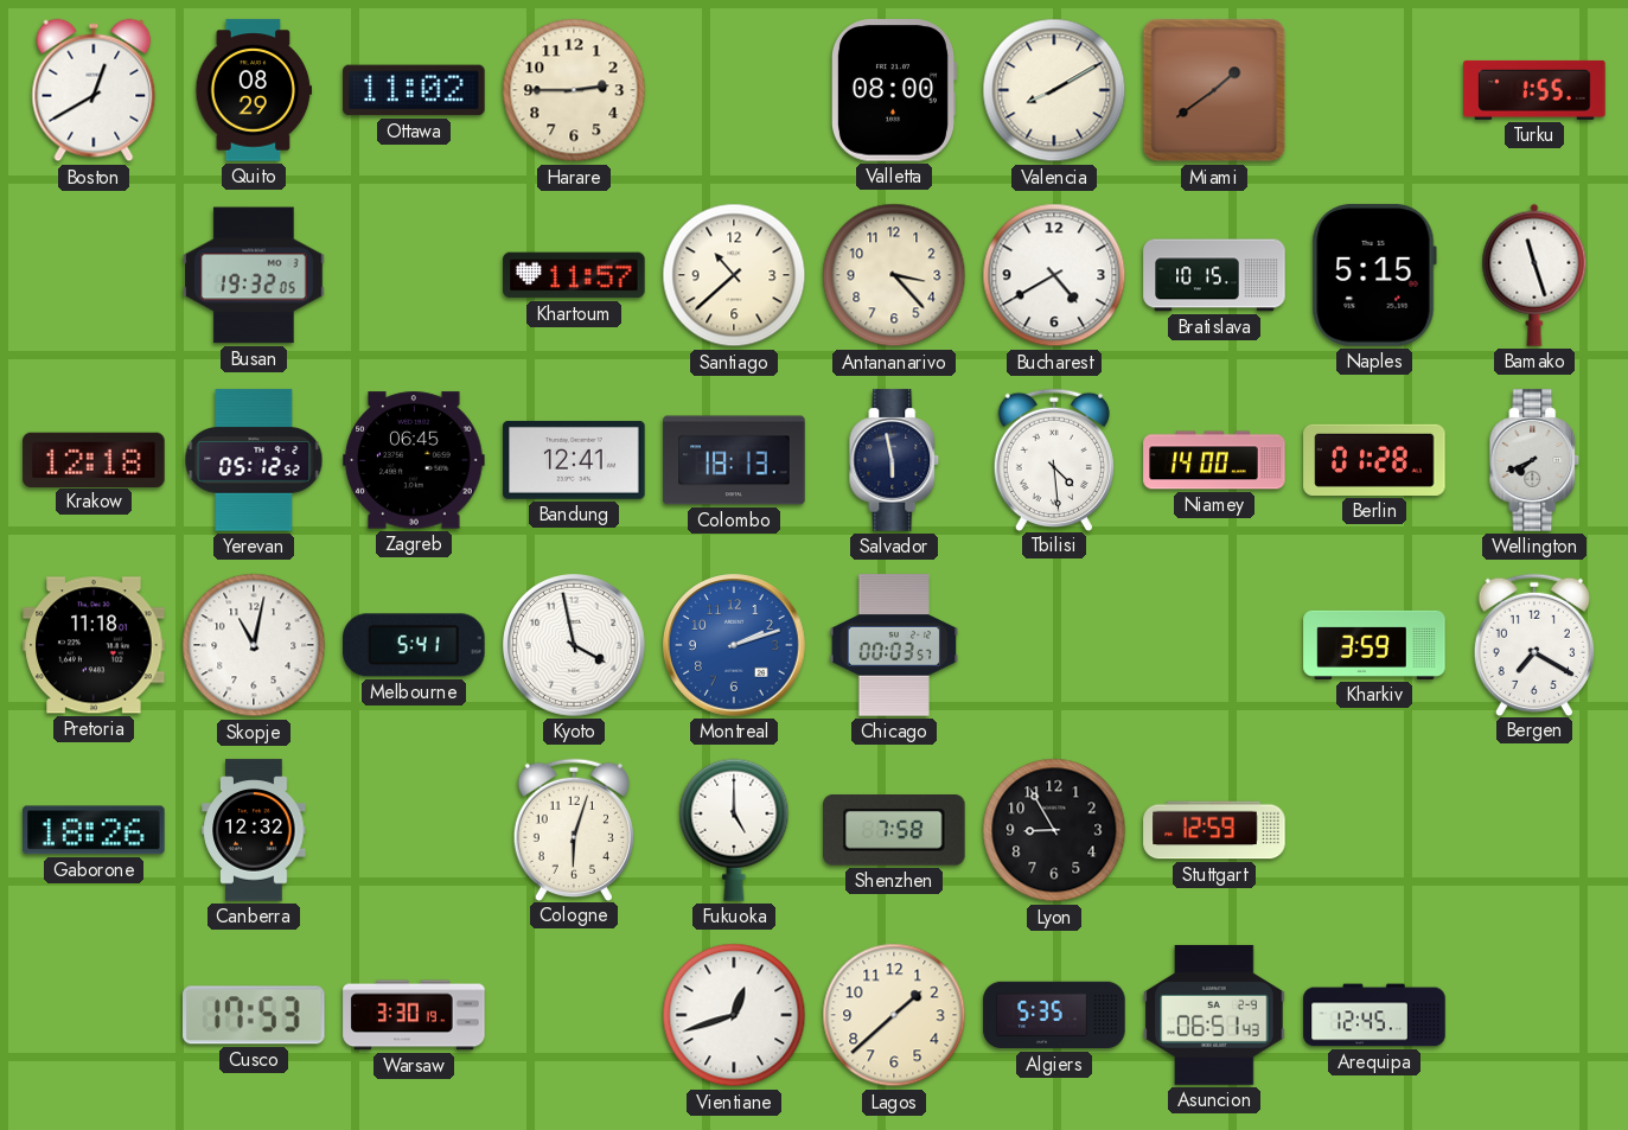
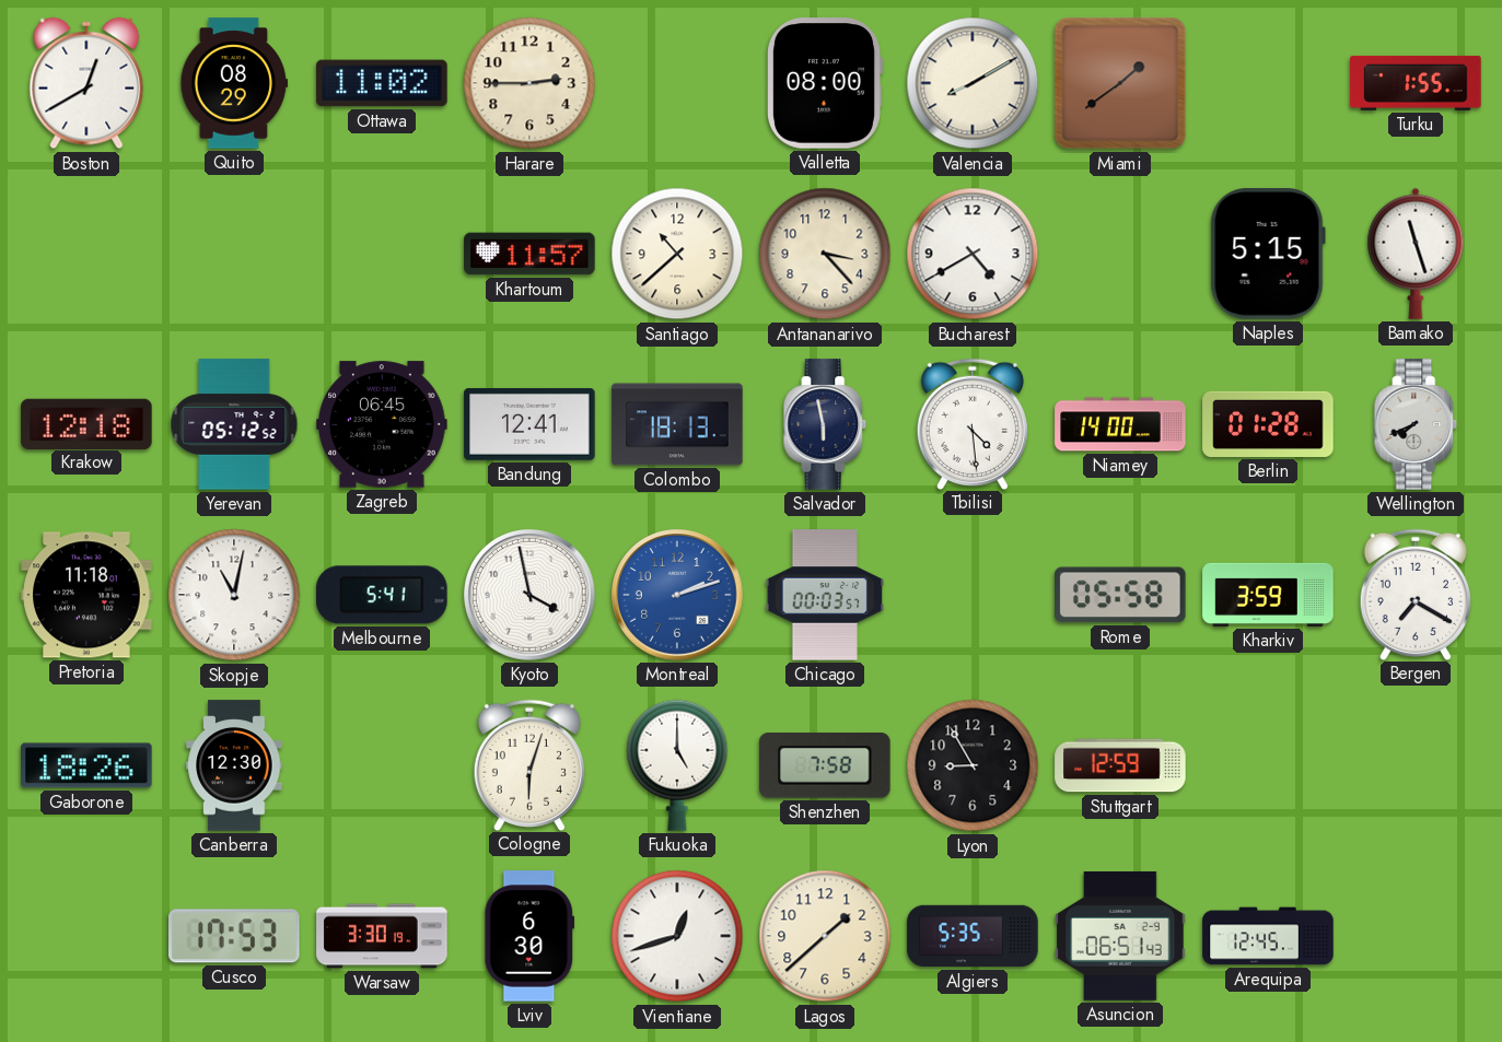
Busan: 19:32 -> none (254, 275)
Bratislava: 10:15 -> none (1214, 275)
Rome: none -> 05:58 (1121, 595)
Canberra: 12:32 -> 12:30 (234, 765)
Lviv: none -> 6:30 (529, 936)
